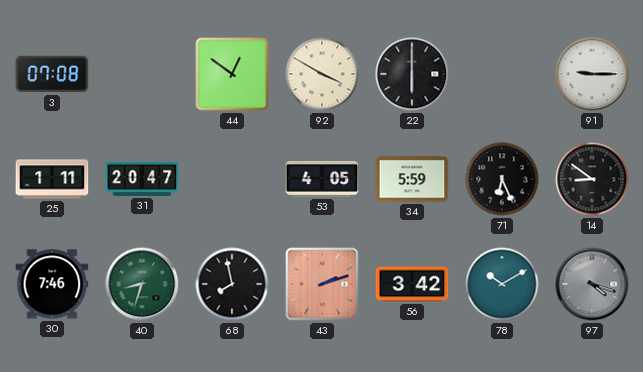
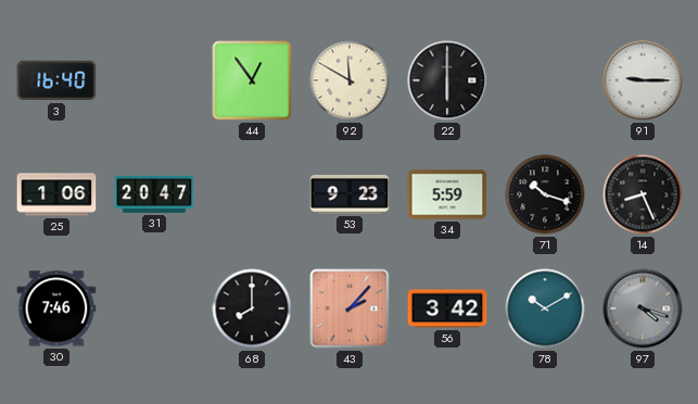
3: 07:08 -> 16:40 (56, 80)
44: 12:51 -> 12:54 (252, 80)
92: 3:50 -> 11:50 (350, 80)
25: 1:11 -> 1:06 (56, 194)
53: 4:05 -> 9:23 (350, 194)
71: 6:26 -> 10:18 (545, 194)
14: 8:51 -> 8:26 (643, 194)
40: 8:33 -> none (142, 284)
68: 7:58 -> 8:00 (252, 308)
43: 2:12 -> 2:07 (350, 308)
